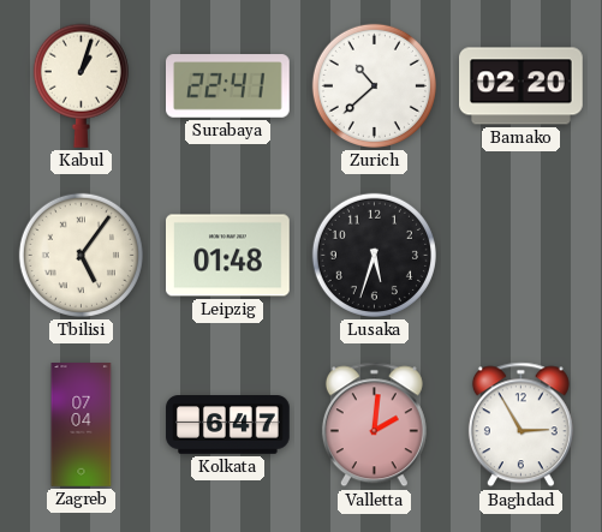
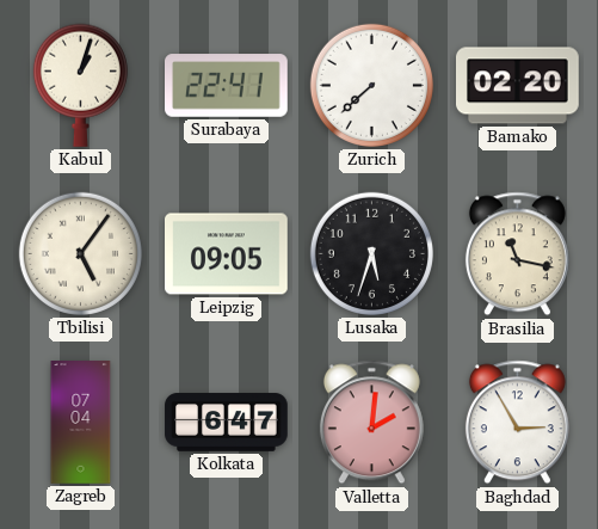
Zurich: 10:38 -> 7:38 (371, 85)
Leipzig: 01:48 -> 09:05 (227, 254)
Brasilia: none -> 11:17 (517, 254)
